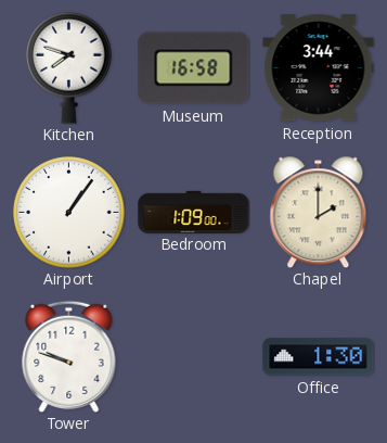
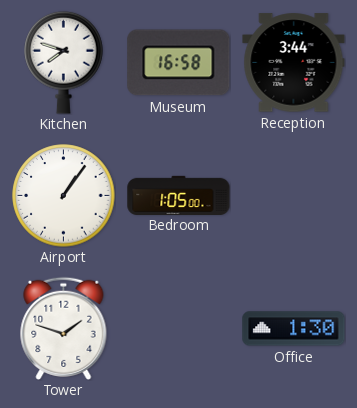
Bedroom: 1:09 -> 1:05 (179, 195)
Chapel: 2:00 -> none (319, 212)
Tower: 9:48 -> 1:48 (64, 328)
